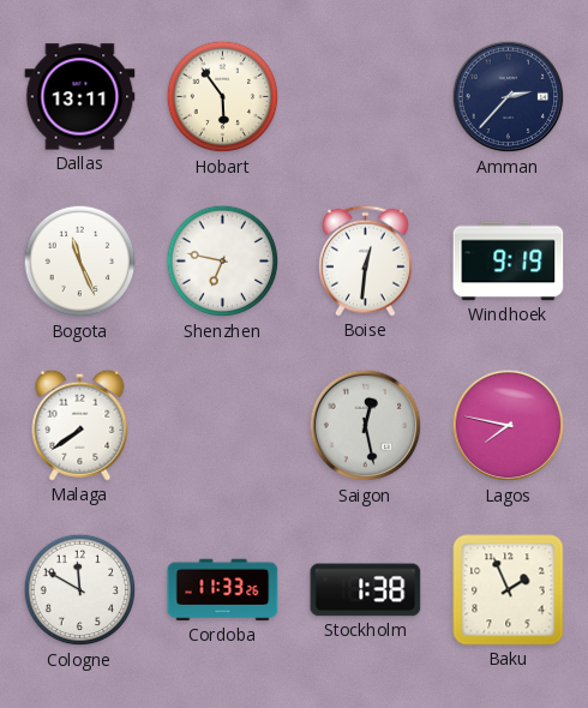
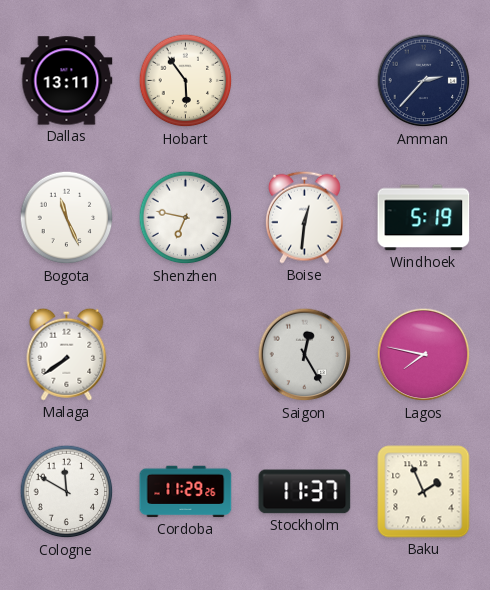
Windhoek: 9:19 -> 5:19 (424, 218)
Saigon: 12:28 -> 12:25 (305, 355)
Cordoba: 11:33 -> 11:29 (186, 492)
Stockholm: 1:38 -> 11:37 (305, 492)
